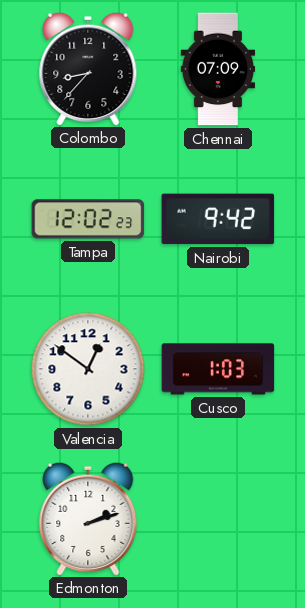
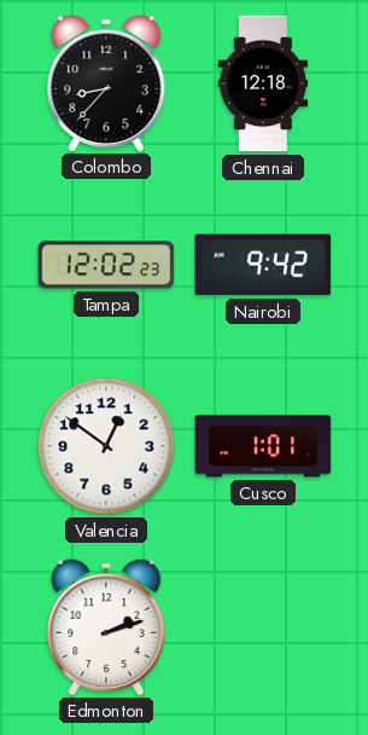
Chennai: 07:09 -> 12:18 (263, 83)
Cusco: 1:03 -> 1:01 (263, 446)
